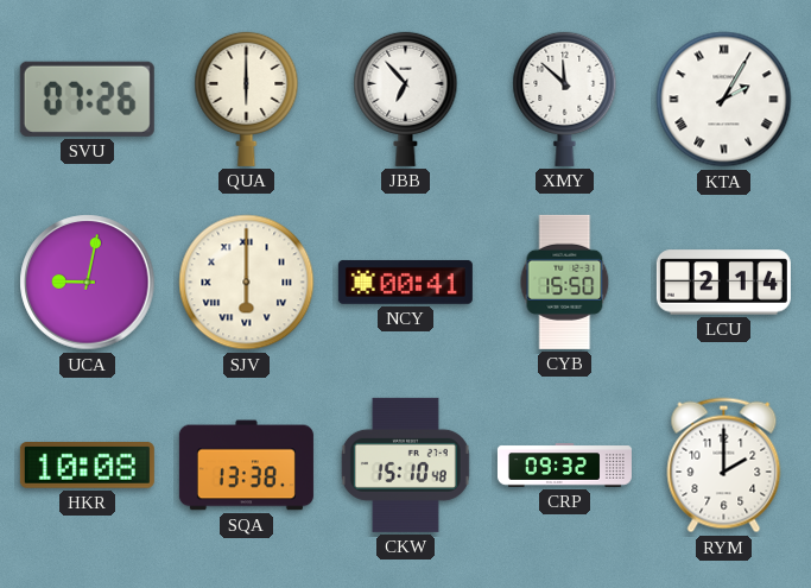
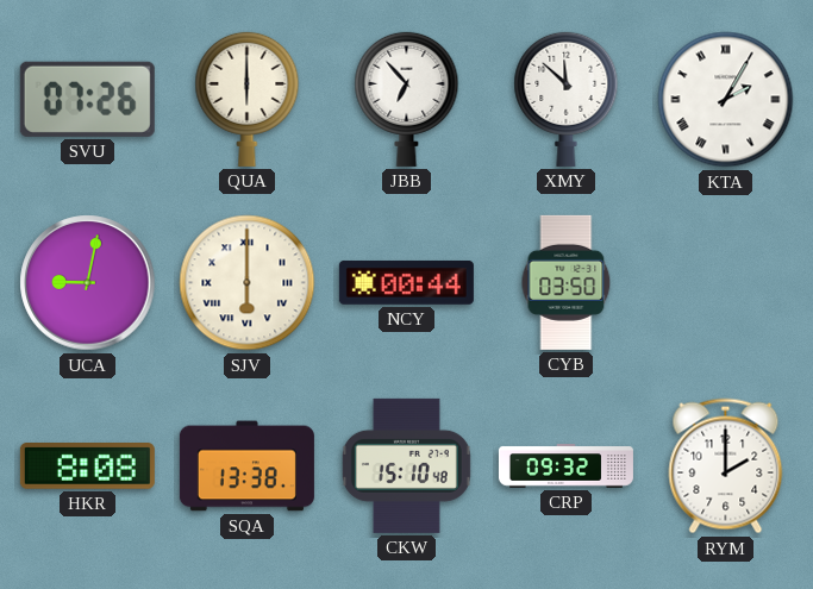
NCY: 00:41 -> 00:44 (406, 282)
CYB: 15:50 -> 03:50 (567, 282)
LCU: 2:14 -> none (723, 283)
HKR: 10:08 -> 8:08 (87, 466)
